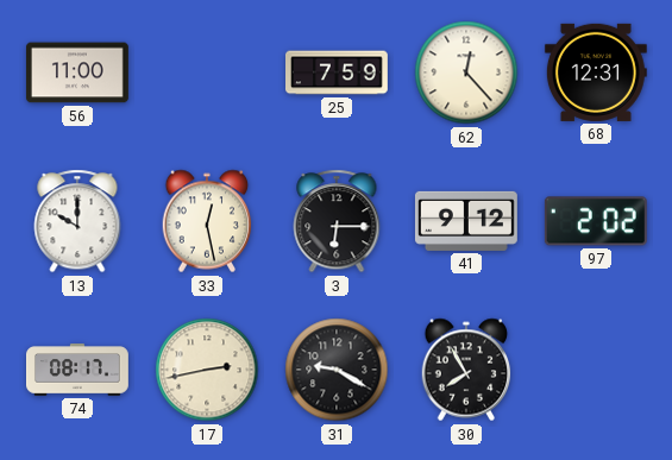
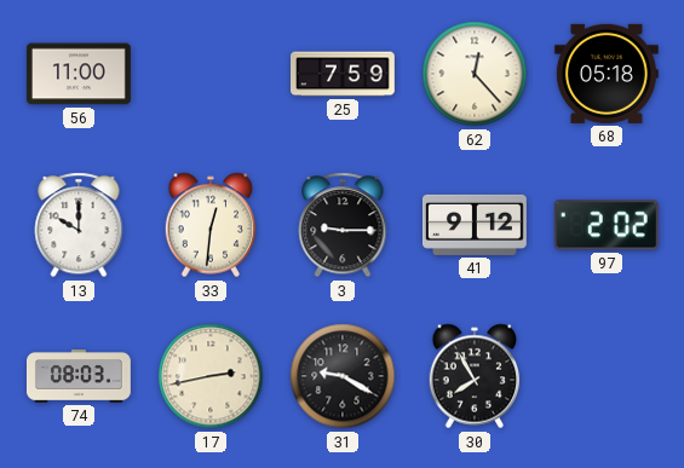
68: 12:31 -> 05:18 (607, 74)
33: 12:28 -> 12:31 (211, 225)
3: 6:15 -> 9:15 (343, 225)
74: 08:17 -> 08:03 (80, 376)
